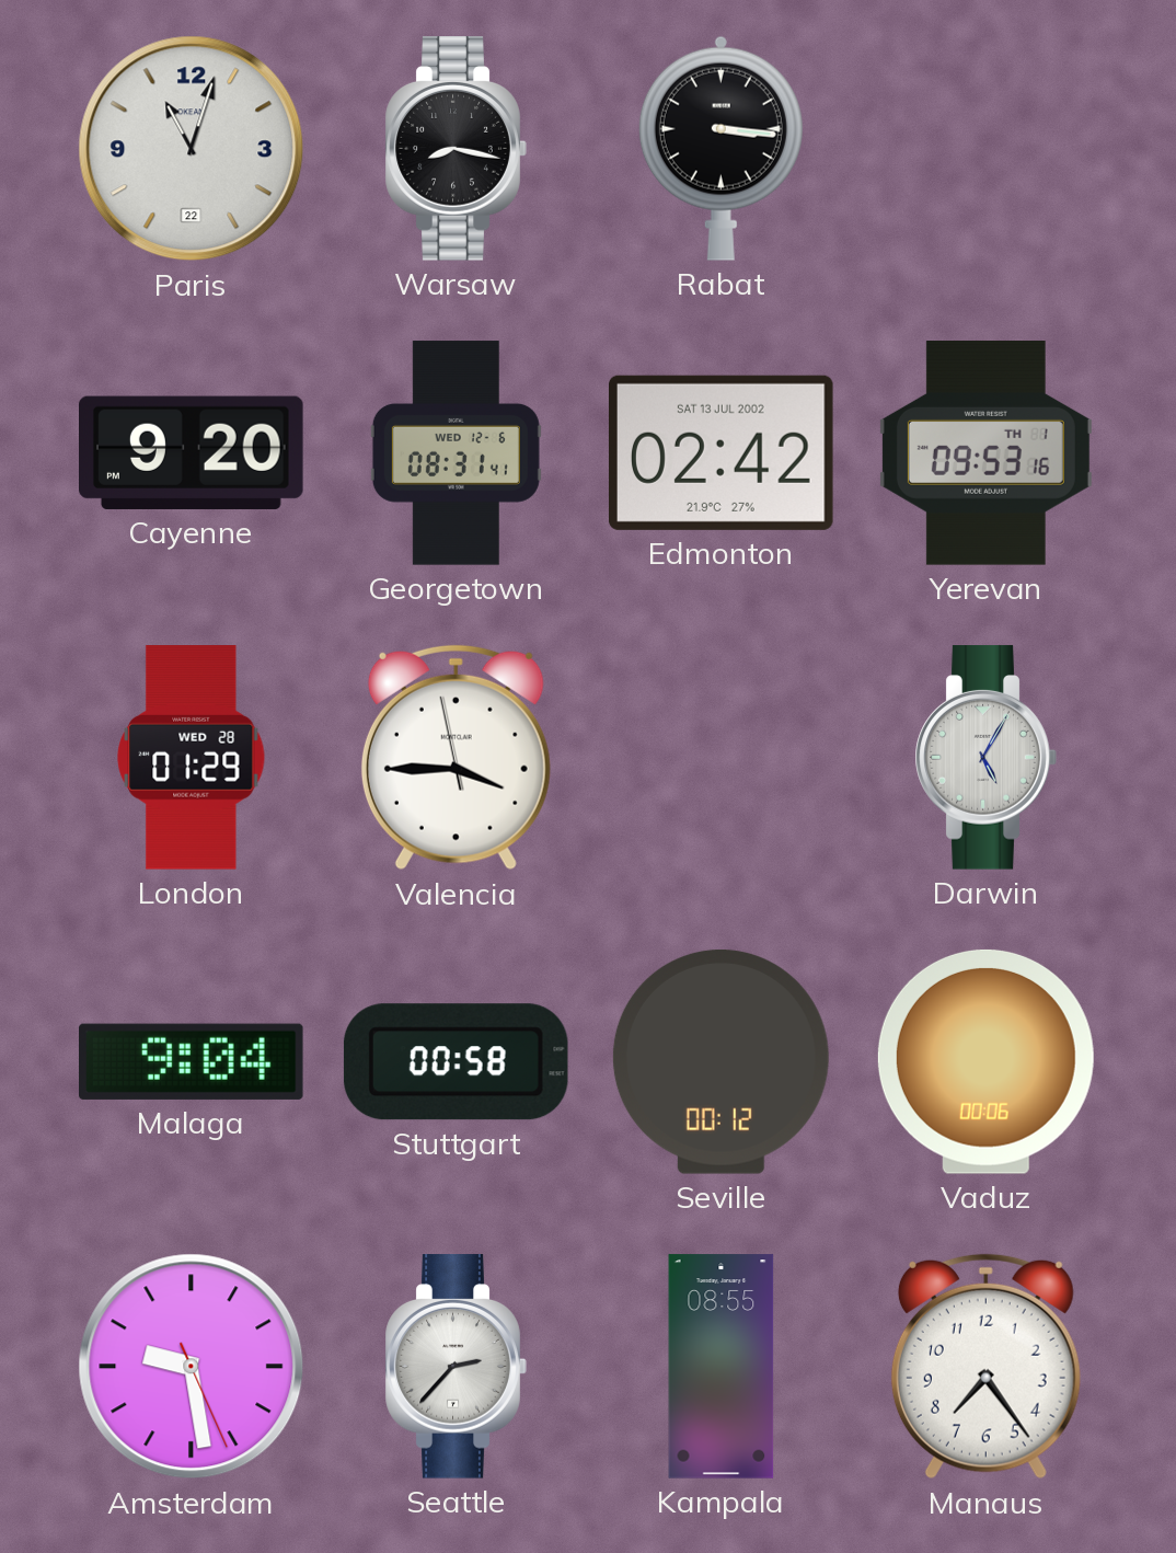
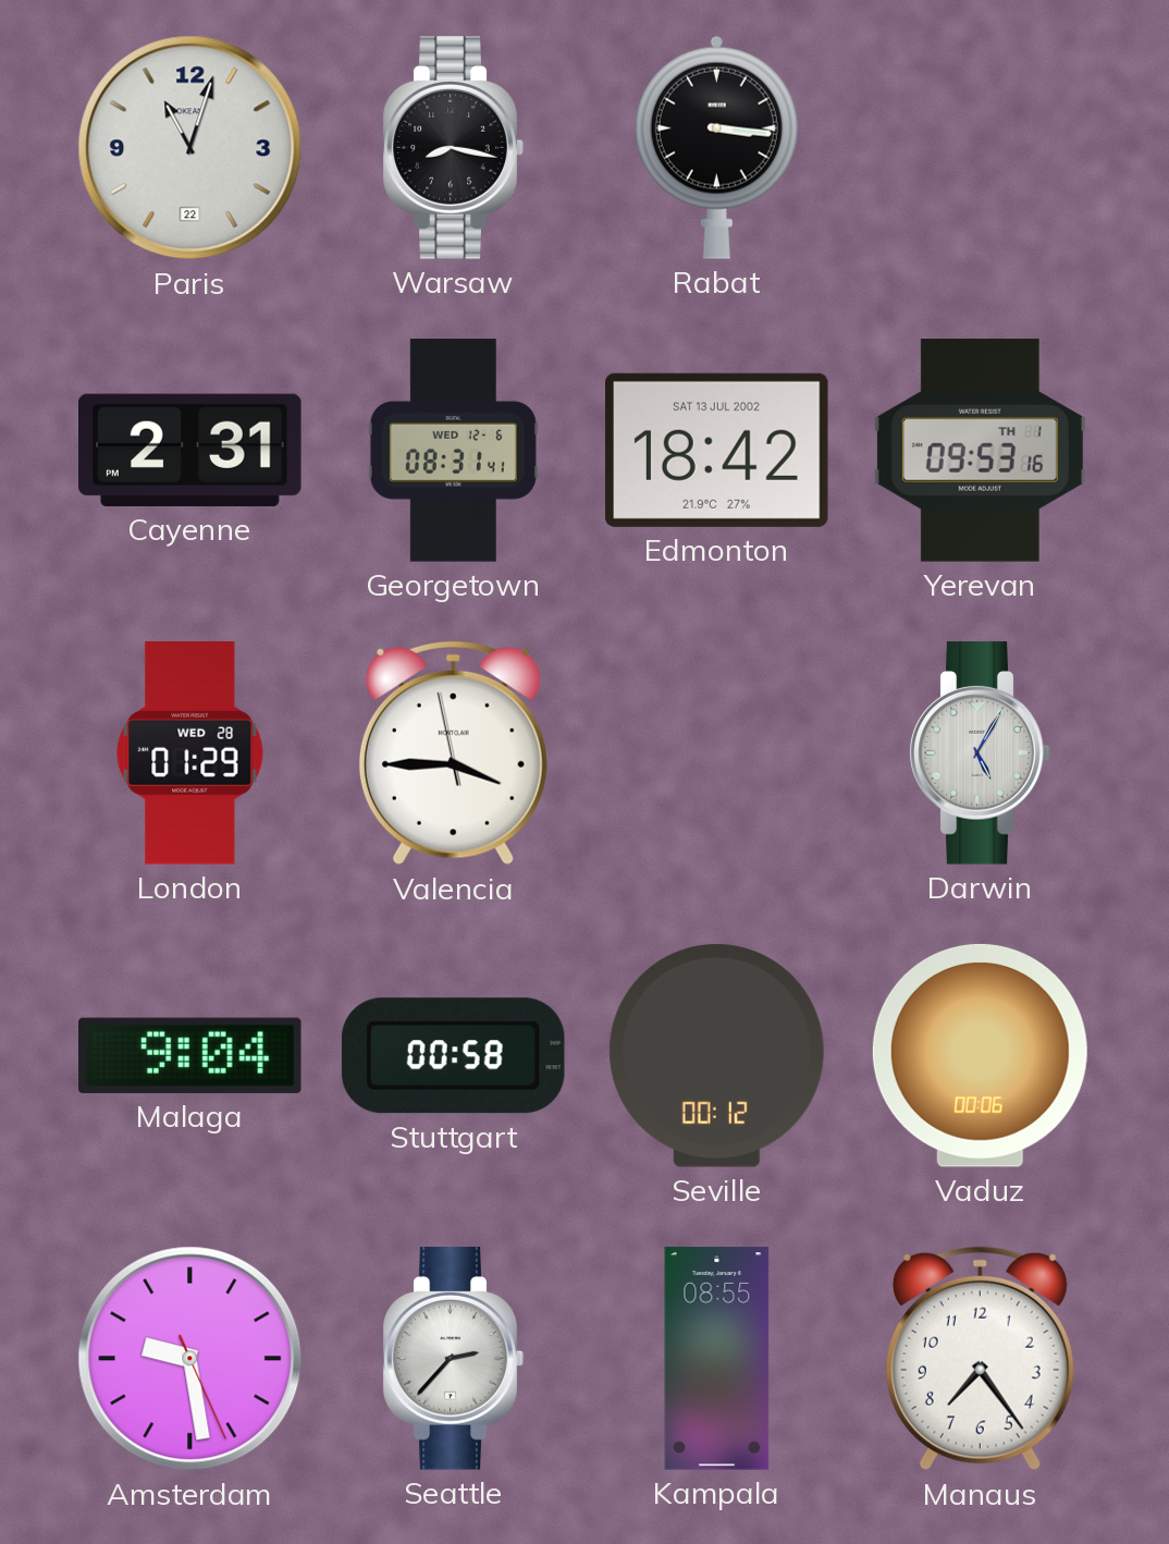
Cayenne: 9:20 -> 2:31 (190, 450)
Edmonton: 02:42 -> 18:42 (716, 450)
